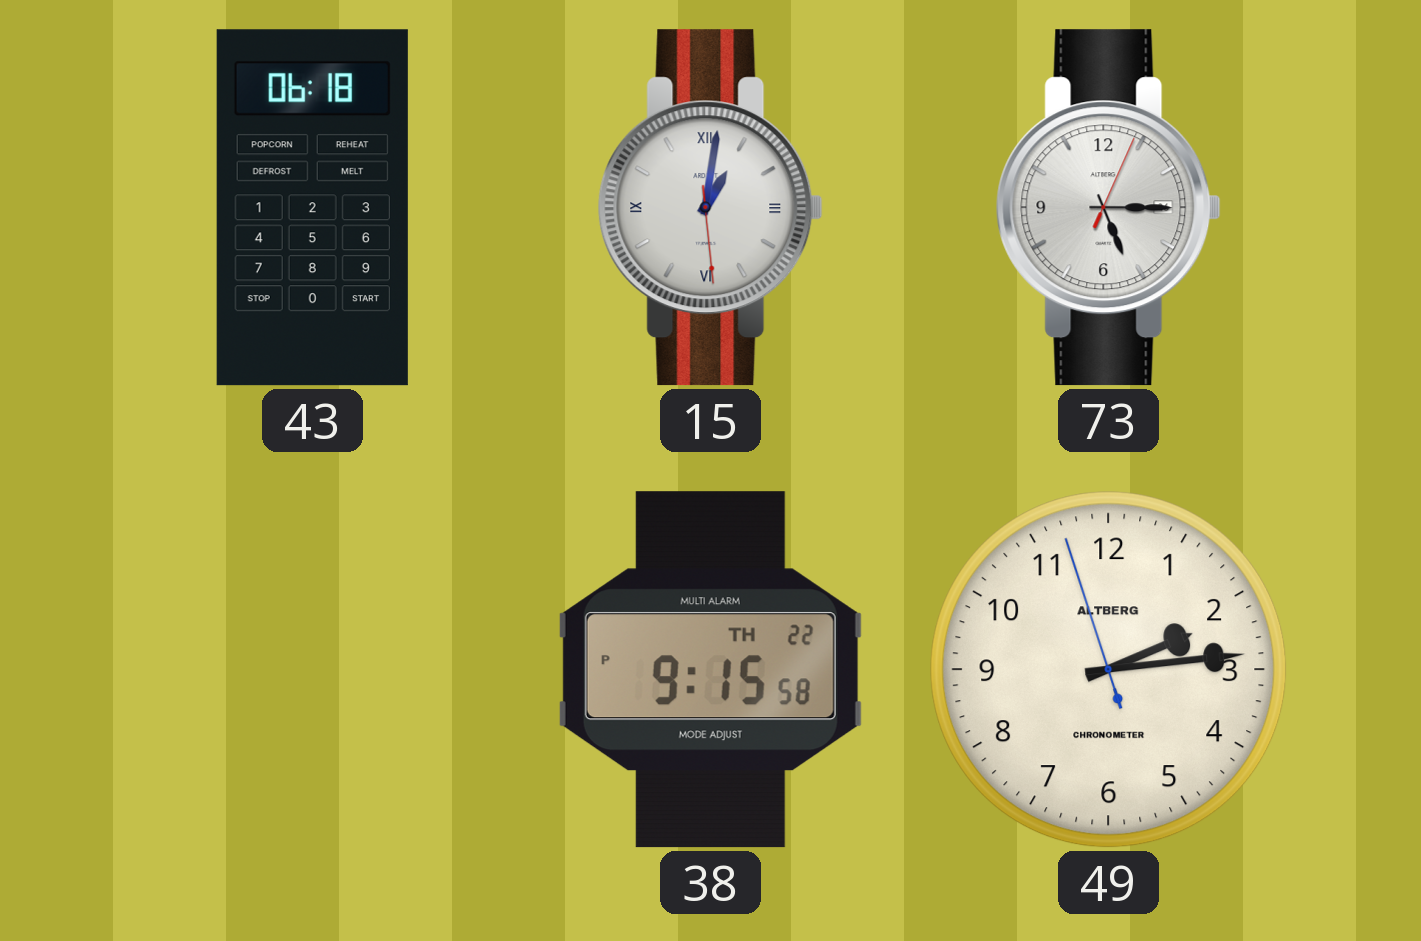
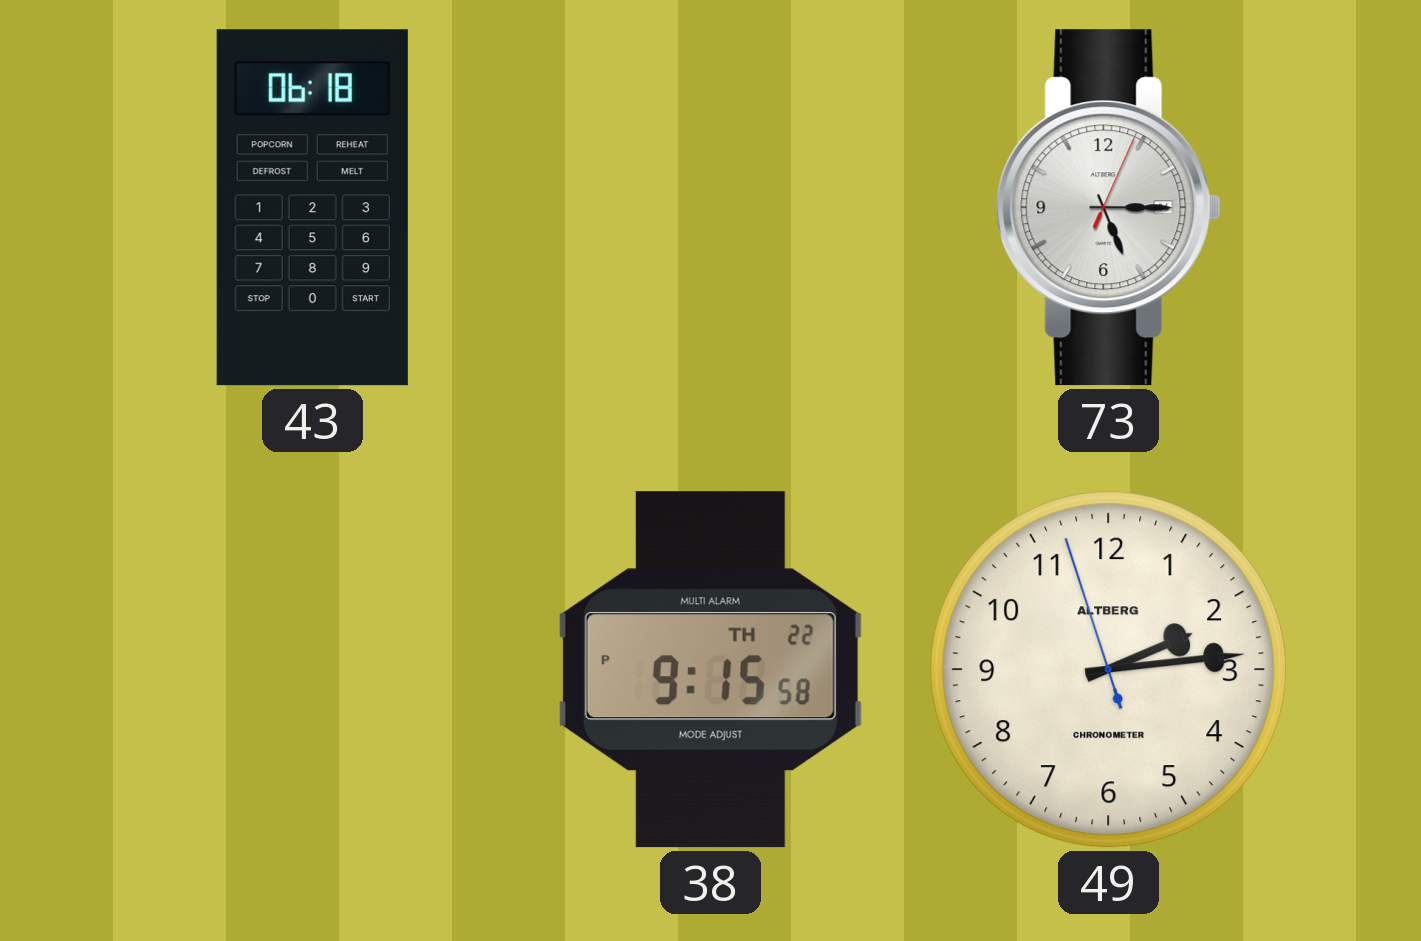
15: 1:01 -> none (710, 208)
